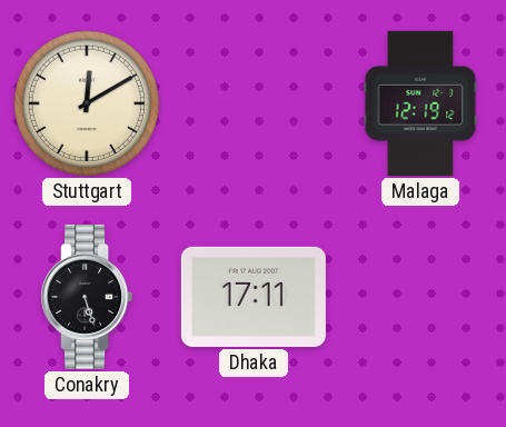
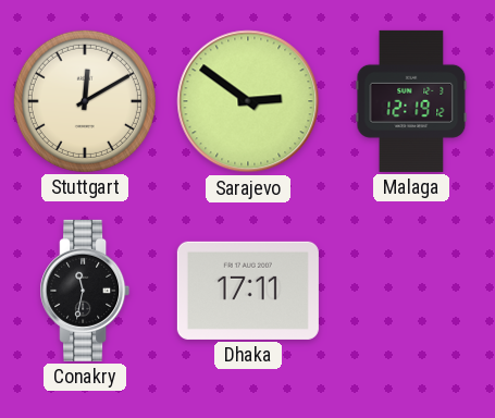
Sarajevo: none -> 2:51 (248, 101)
Conakry: 5:27 -> 11:32 (85, 291)
